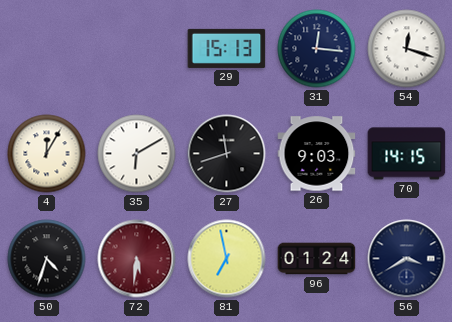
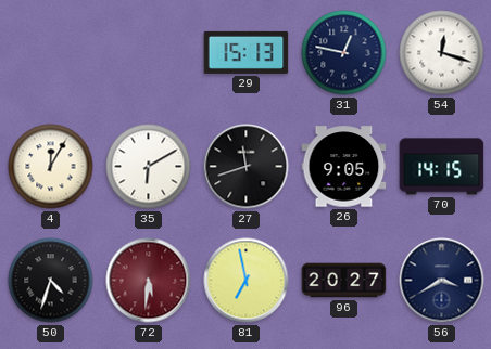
31: 12:16 -> 12:47 (344, 53)
26: 9:03 -> 9:05 (344, 167)
96: 01:24 -> 20:27 (344, 281)
